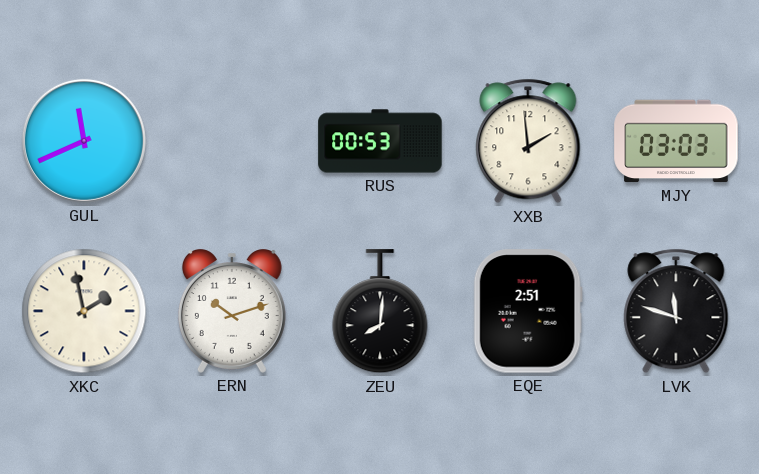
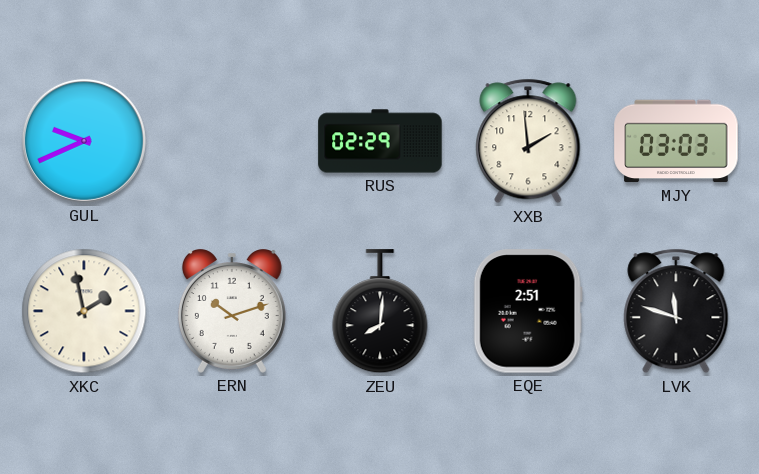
GUL: 11:41 -> 9:41 (84, 141)
RUS: 00:53 -> 02:29 (380, 141)
